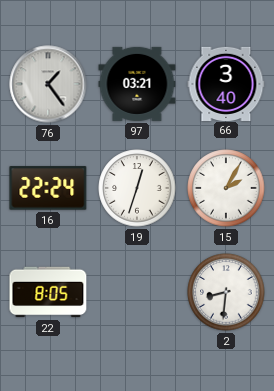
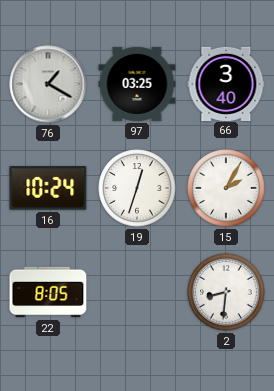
76: 1:24 -> 1:20 (48, 84)
97: 03:21 -> 03:25 (137, 84)
16: 22:24 -> 10:24 (48, 188)
